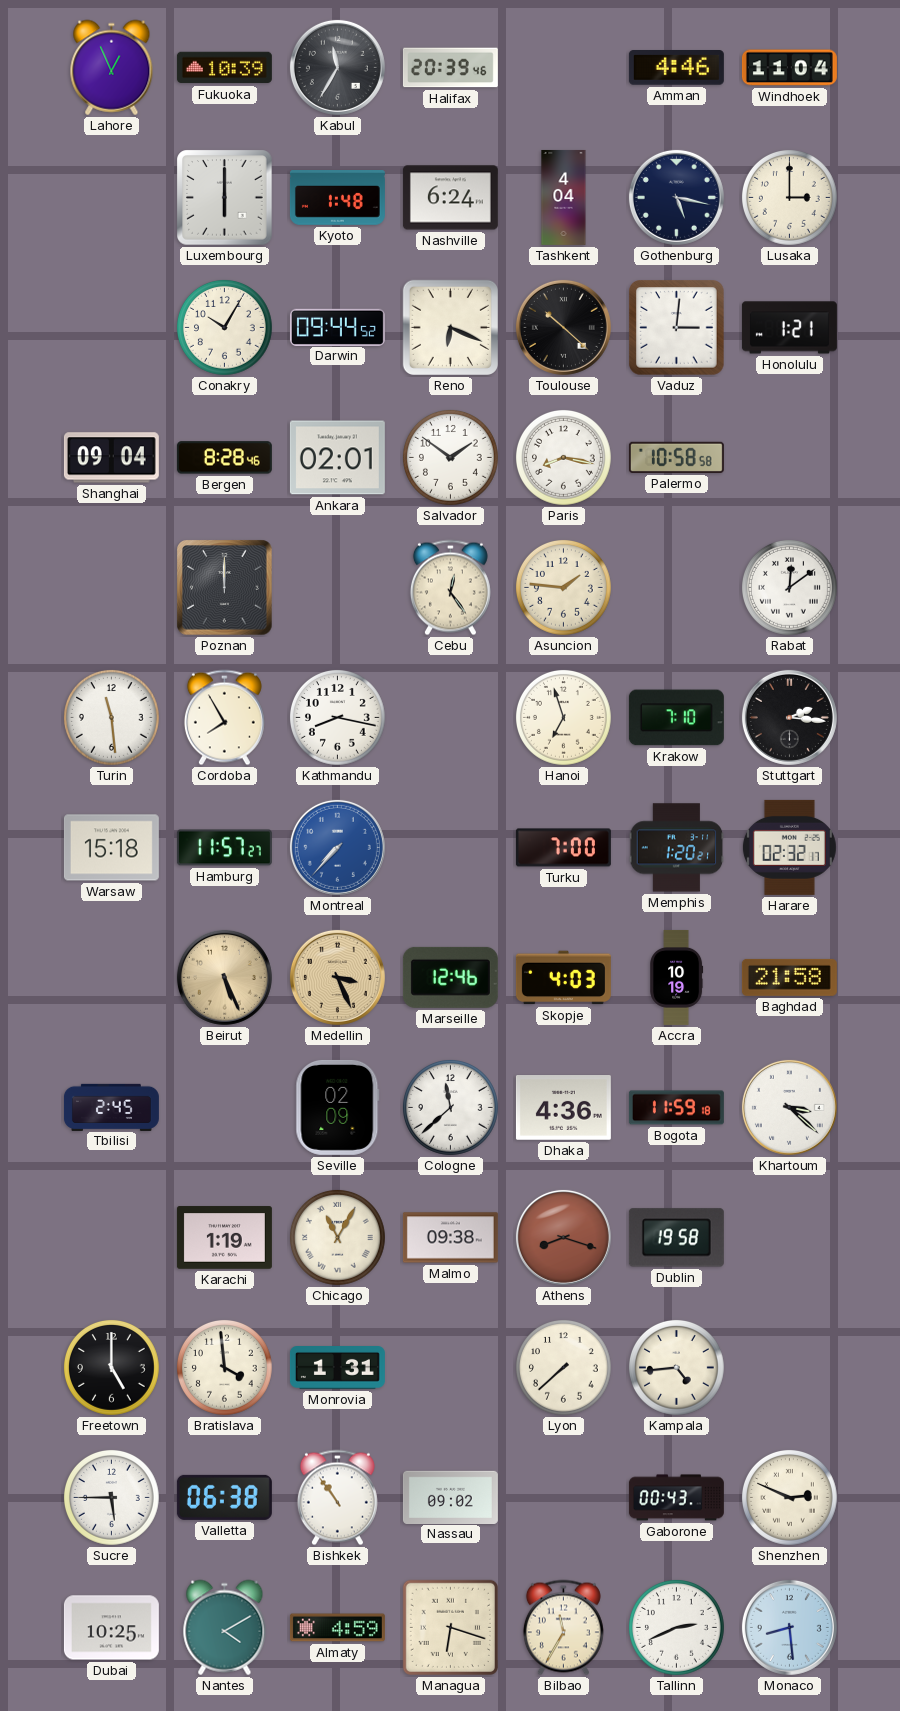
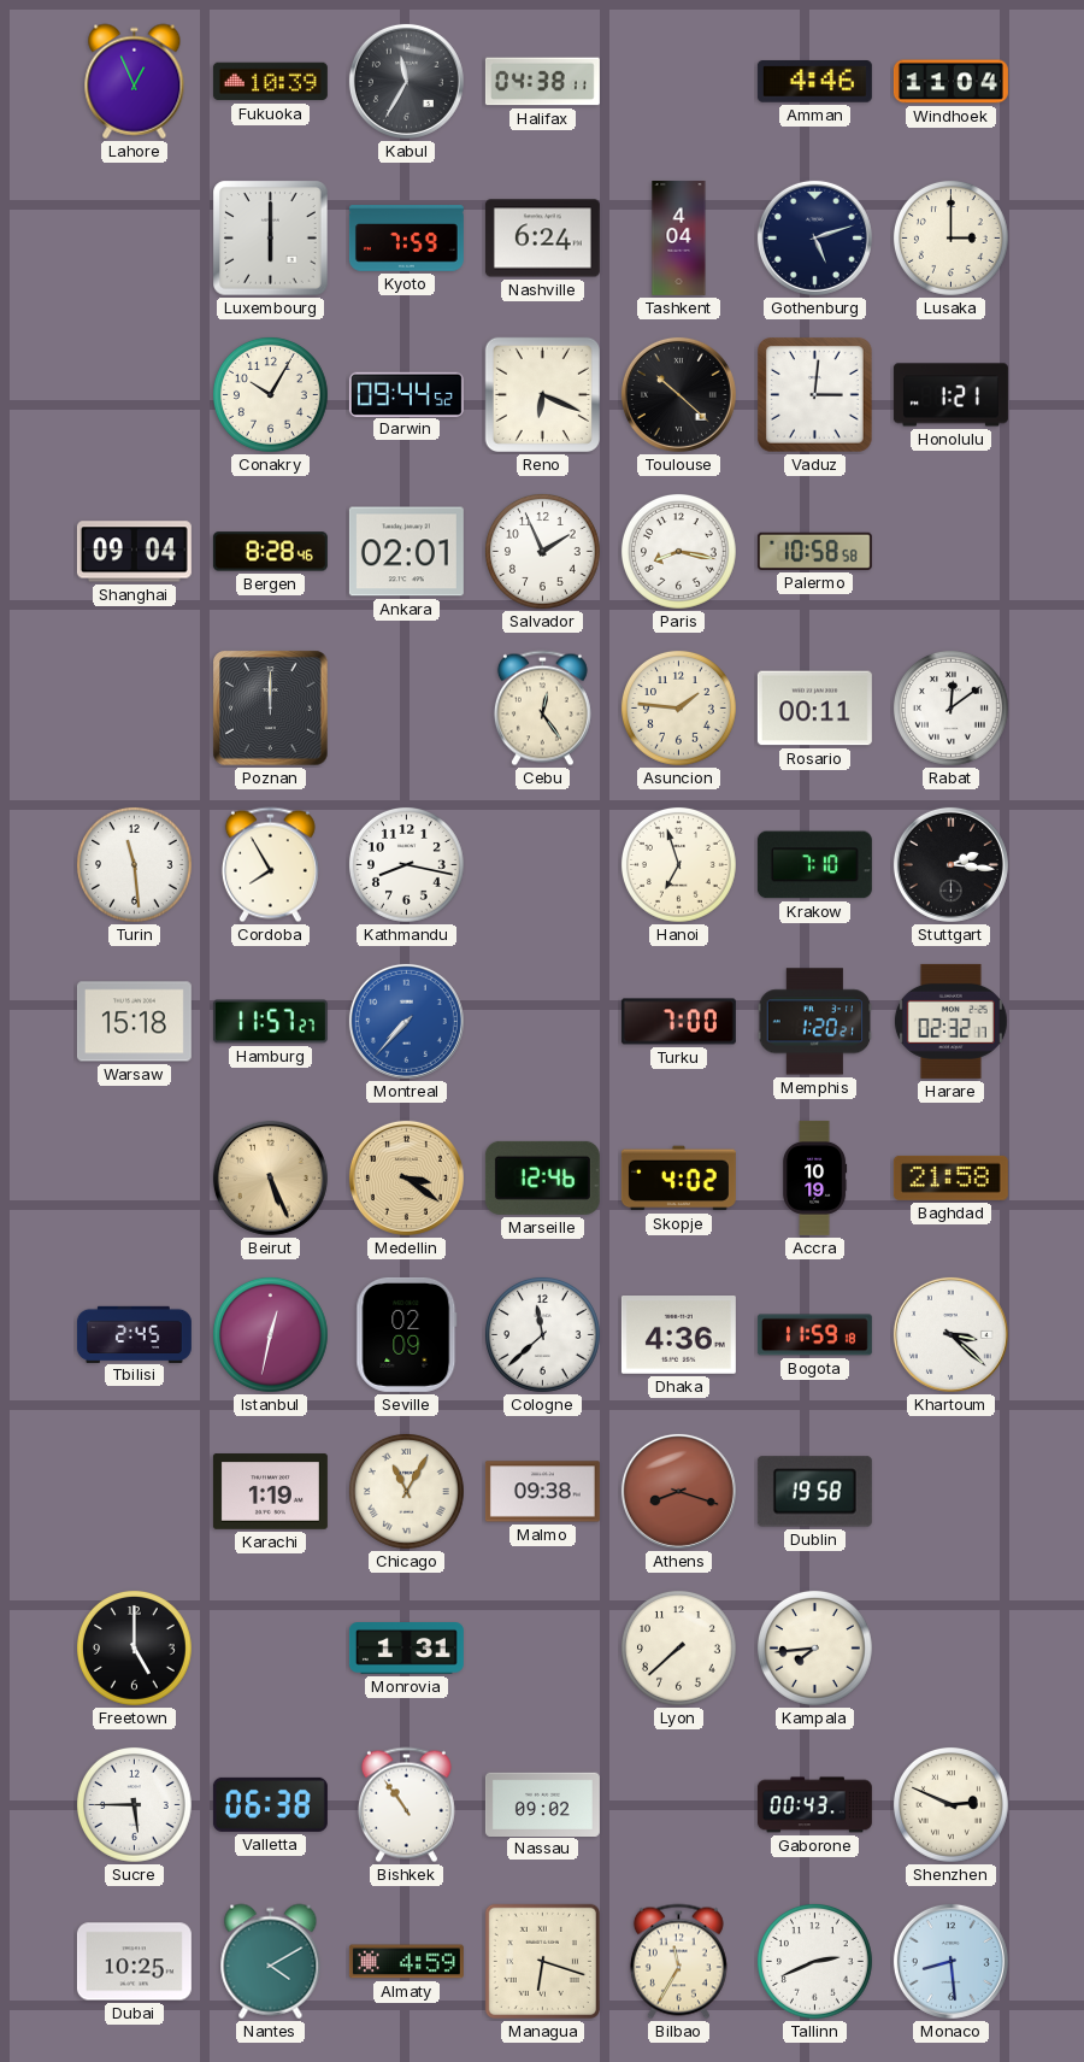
Halifax: 20:39 -> 04:38 (542, 82)
Kyoto: 1:48 -> 7:59 (406, 239)
Gothenburg: 5:17 -> 5:12 (814, 237)
Salvador: 1:51 -> 1:56 (543, 552)
Rosario: none -> 00:11 (814, 709)
Medellin: 3:26 -> 3:21 (406, 1177)
Skopje: 4:03 -> 4:02 (678, 1179)
Istanbul: none -> 12:32 (271, 1335)
Bratislava: 3:59 -> none (225, 1368)
Kampala: 4:44 -> 7:44 (815, 1649)
